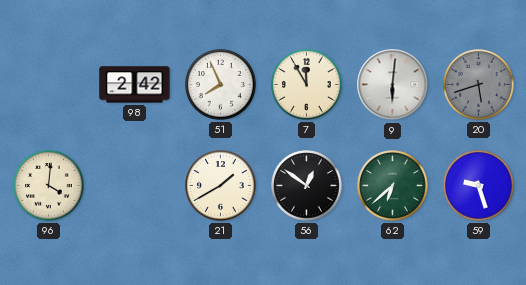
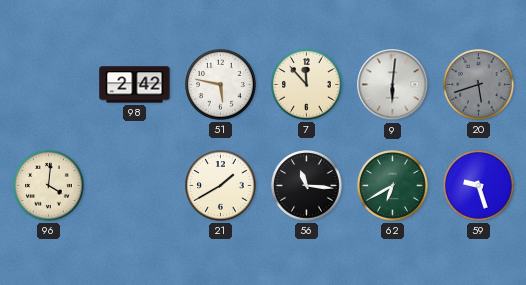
51: 7:56 -> 5:47 (221, 85)
7: 11:55 -> 11:53 (307, 85)
56: 12:51 -> 11:16 (307, 186)
62: 6:38 -> 6:40 (393, 186)
